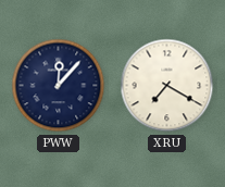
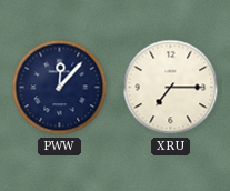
XRU: 7:20 -> 7:15 (171, 88)
